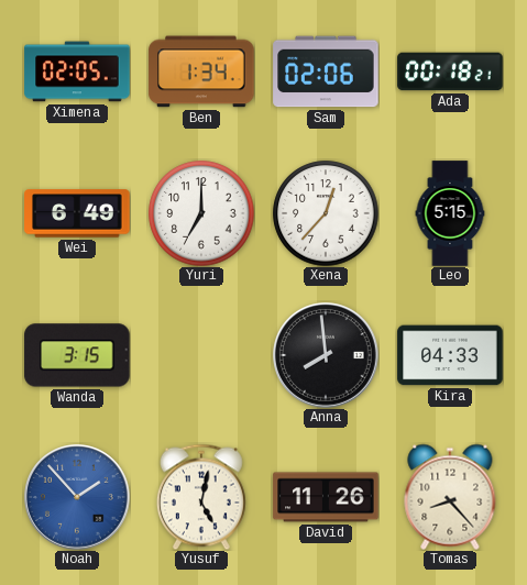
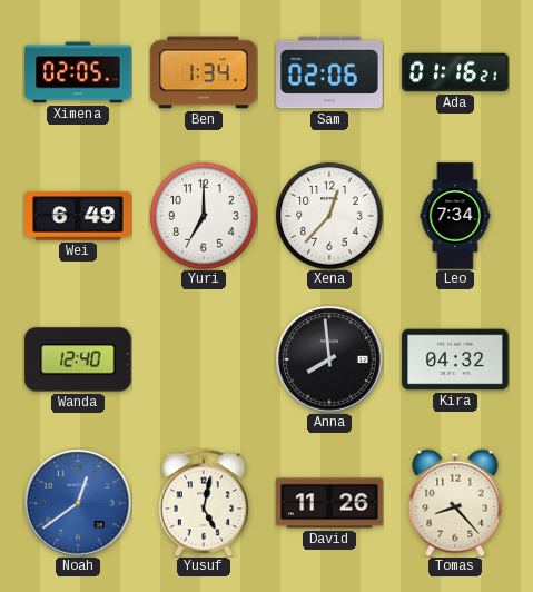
Ada: 00:18 -> 01:16 (455, 72)
Leo: 5:15 -> 7:34 (455, 216)
Wanda: 3:15 -> 12:40 (78, 359)
Kira: 04:33 -> 04:32 (455, 359)
Noah: 1:53 -> 12:39 (78, 503)
